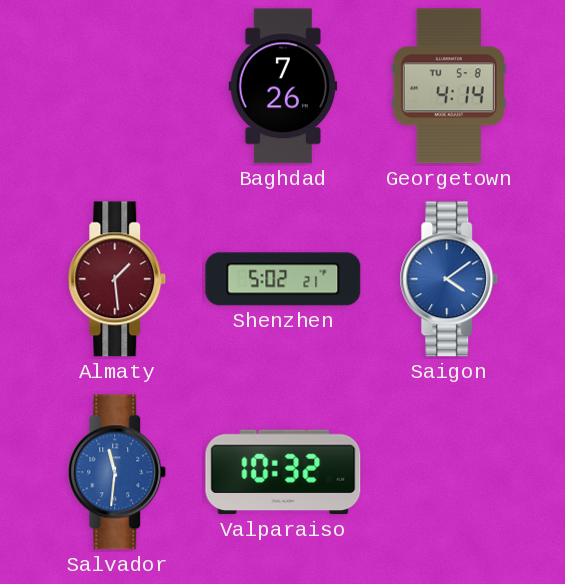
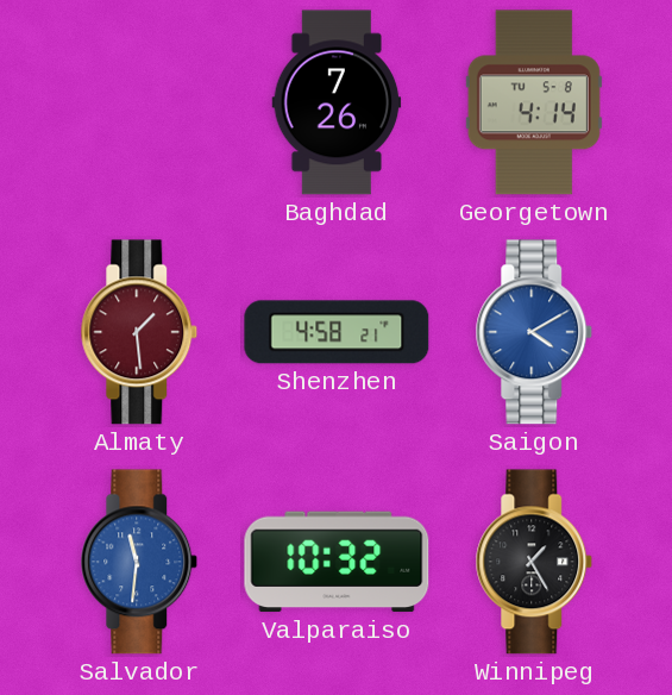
Shenzhen: 5:02 -> 4:58 (337, 332)
Saigon: 4:09 -> 4:10 (534, 332)
Winnipeg: none -> 1:25 (534, 562)
